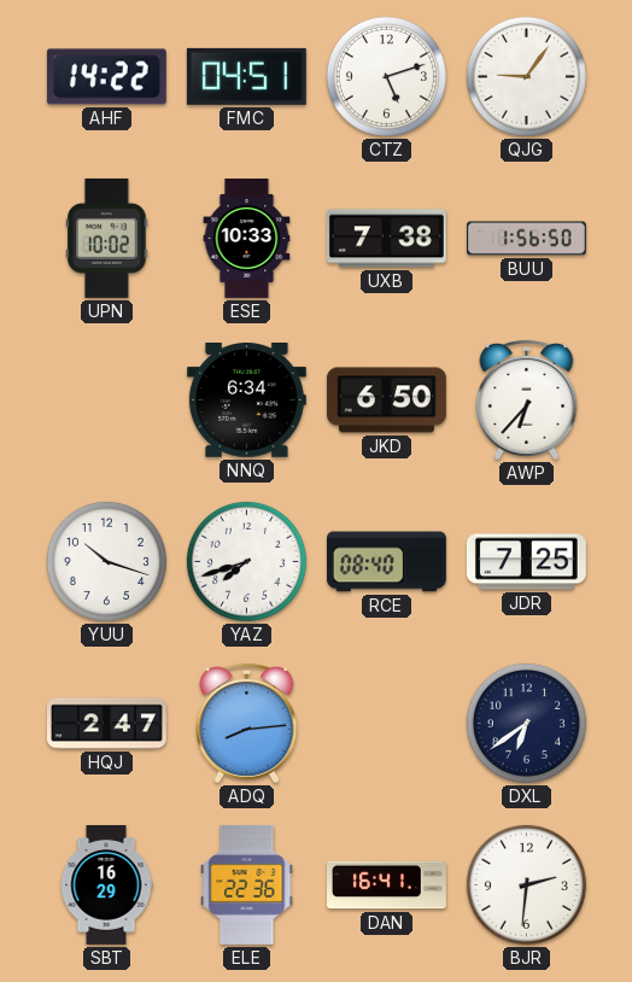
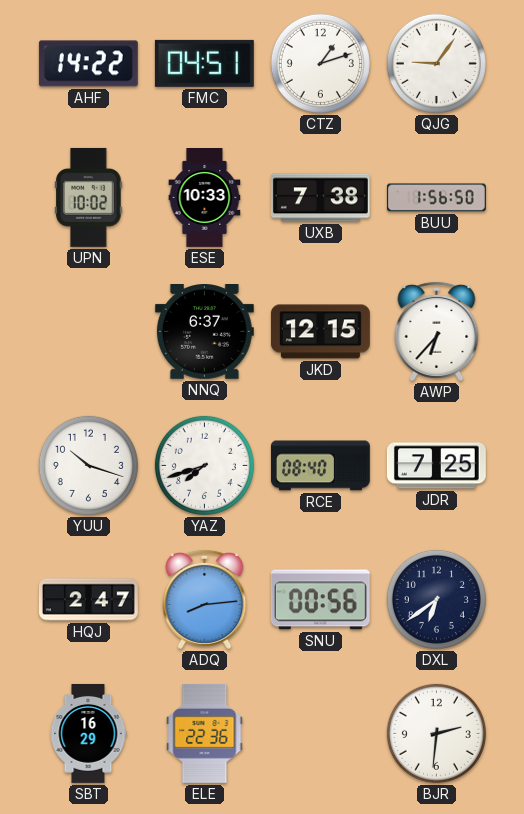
CTZ: 5:12 -> 1:12 (320, 63)
NNQ: 6:34 -> 6:37 (204, 332)
JKD: 6:50 -> 12:15 (320, 332)
SNU: none -> 00:56 (320, 600)
DAN: 16:41 -> none (387, 885)
